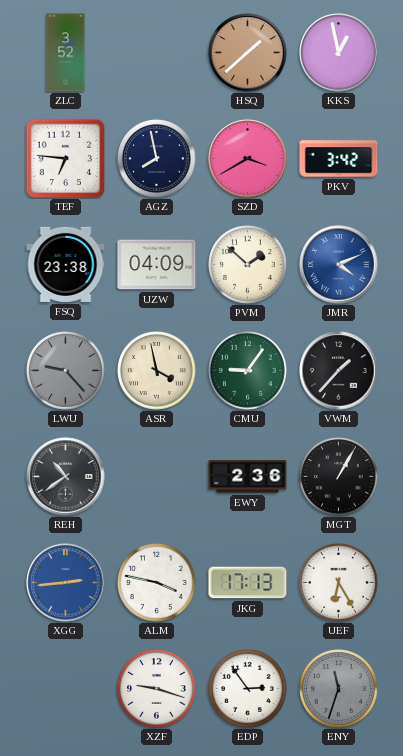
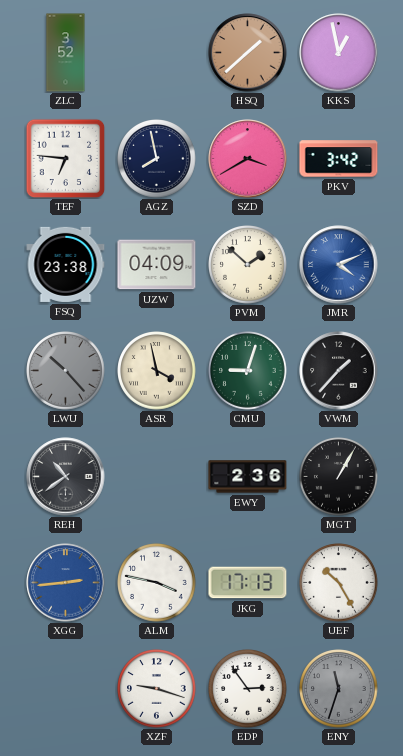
LWU: 9:23 -> 10:23 (66, 371)
CMU: 9:06 -> 9:03 (248, 371)
UEF: 6:25 -> 10:25 (339, 583)
